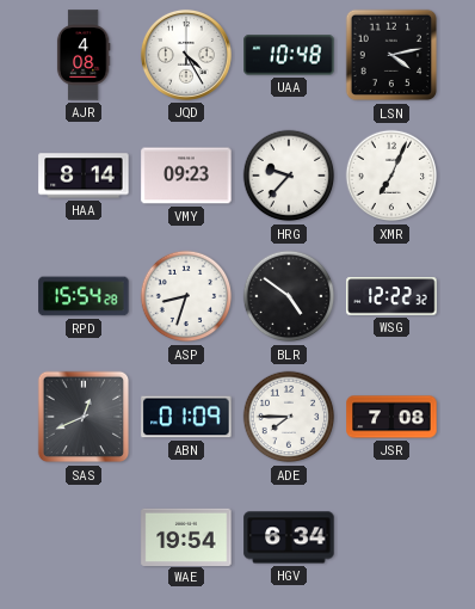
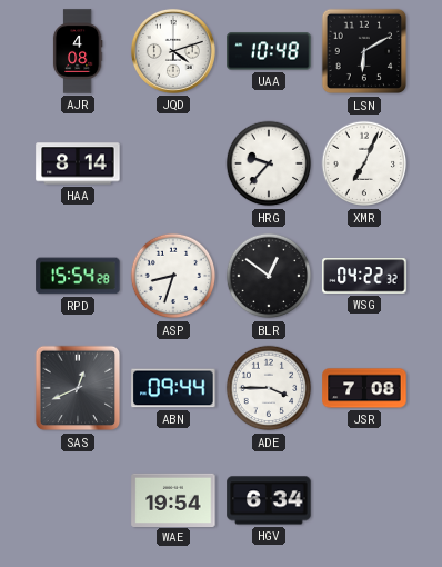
JQD: 4:25 -> 4:12 (173, 51)
LSN: 4:13 -> 6:10 (364, 51)
VMY: 09:23 -> none (186, 176)
BLR: 4:51 -> 12:51 (269, 276)
WSG: 12:22 -> 04:22 (364, 276)
ABN: 01:09 -> 09:44 (173, 388)
ADE: 7:45 -> 3:45 (269, 388)
